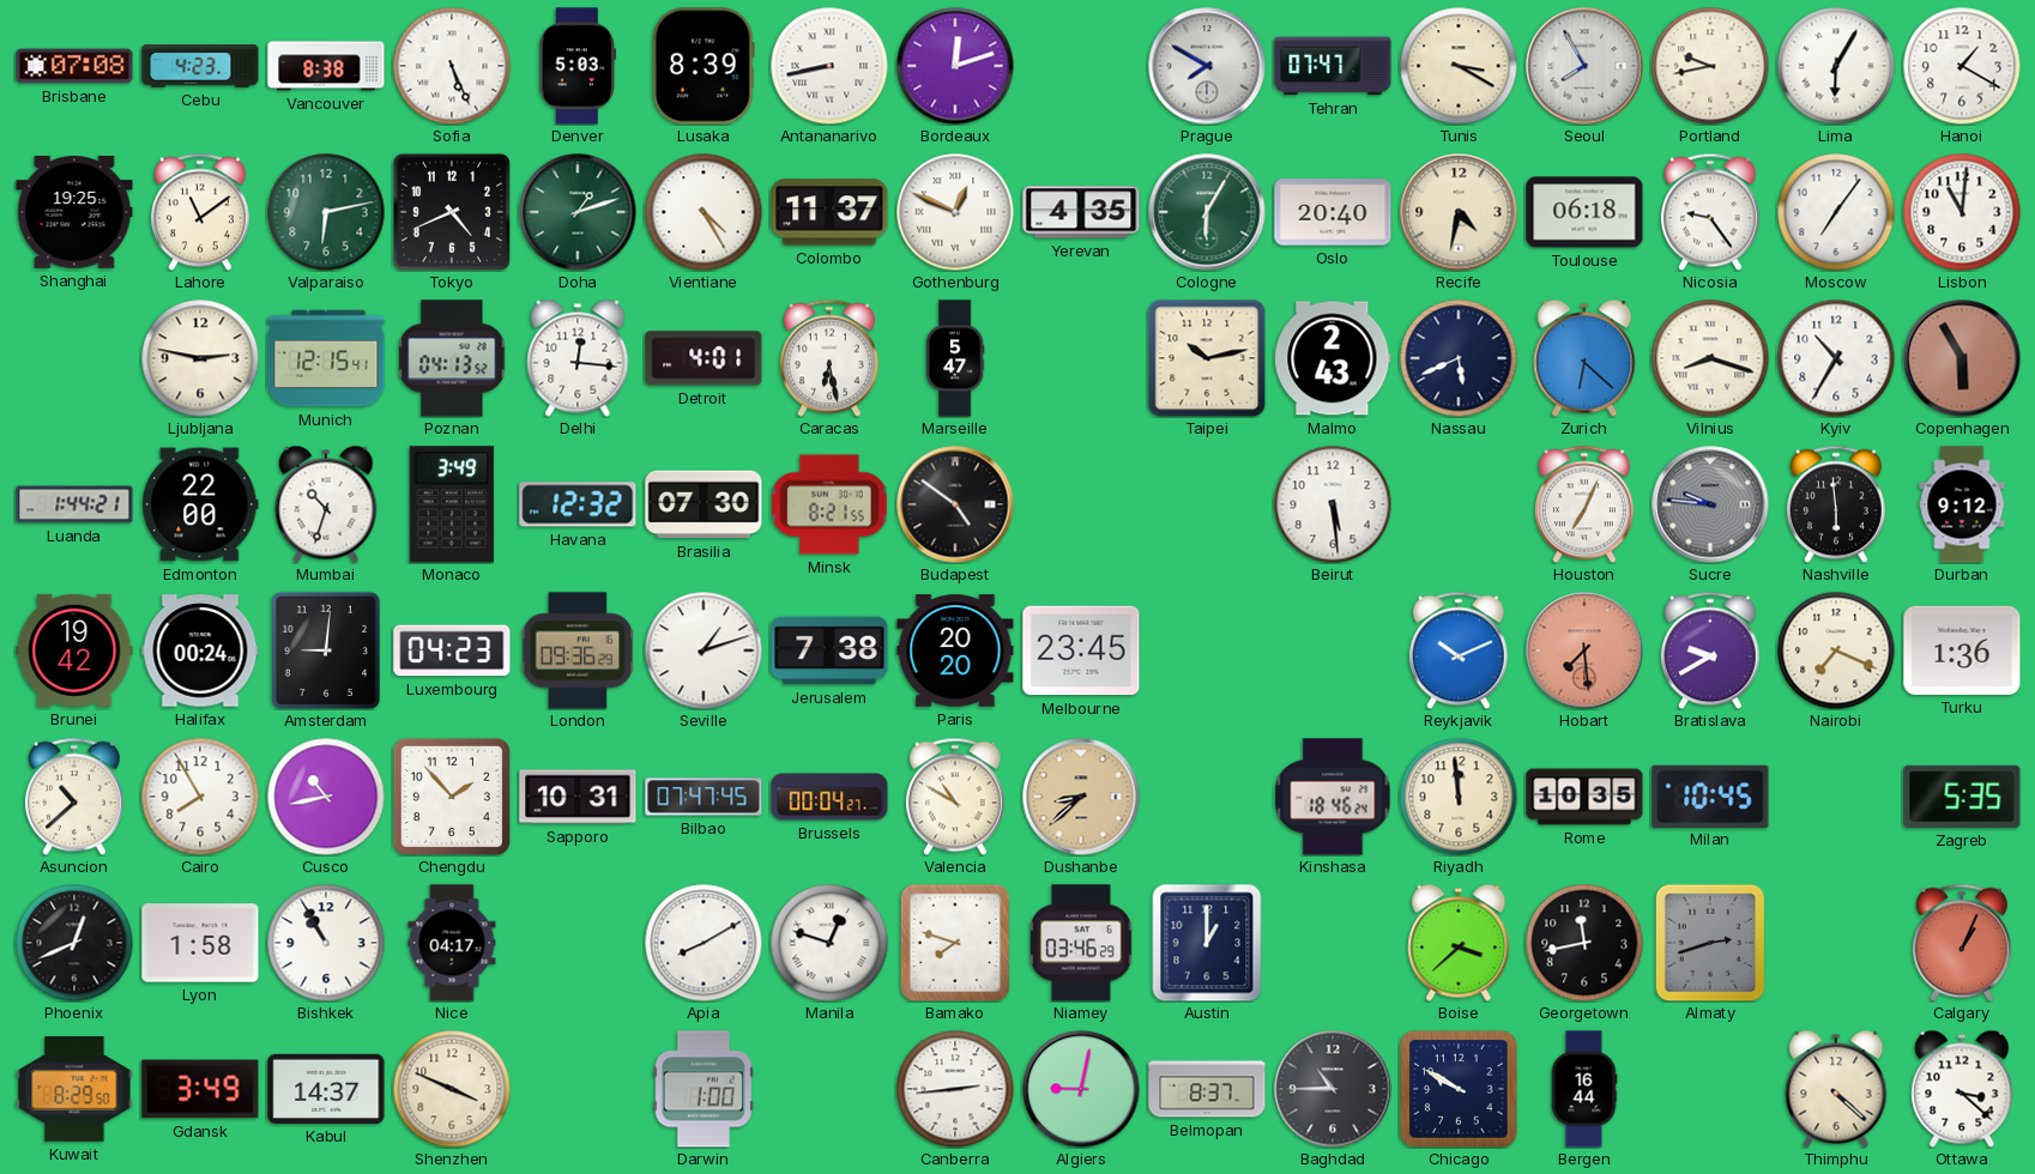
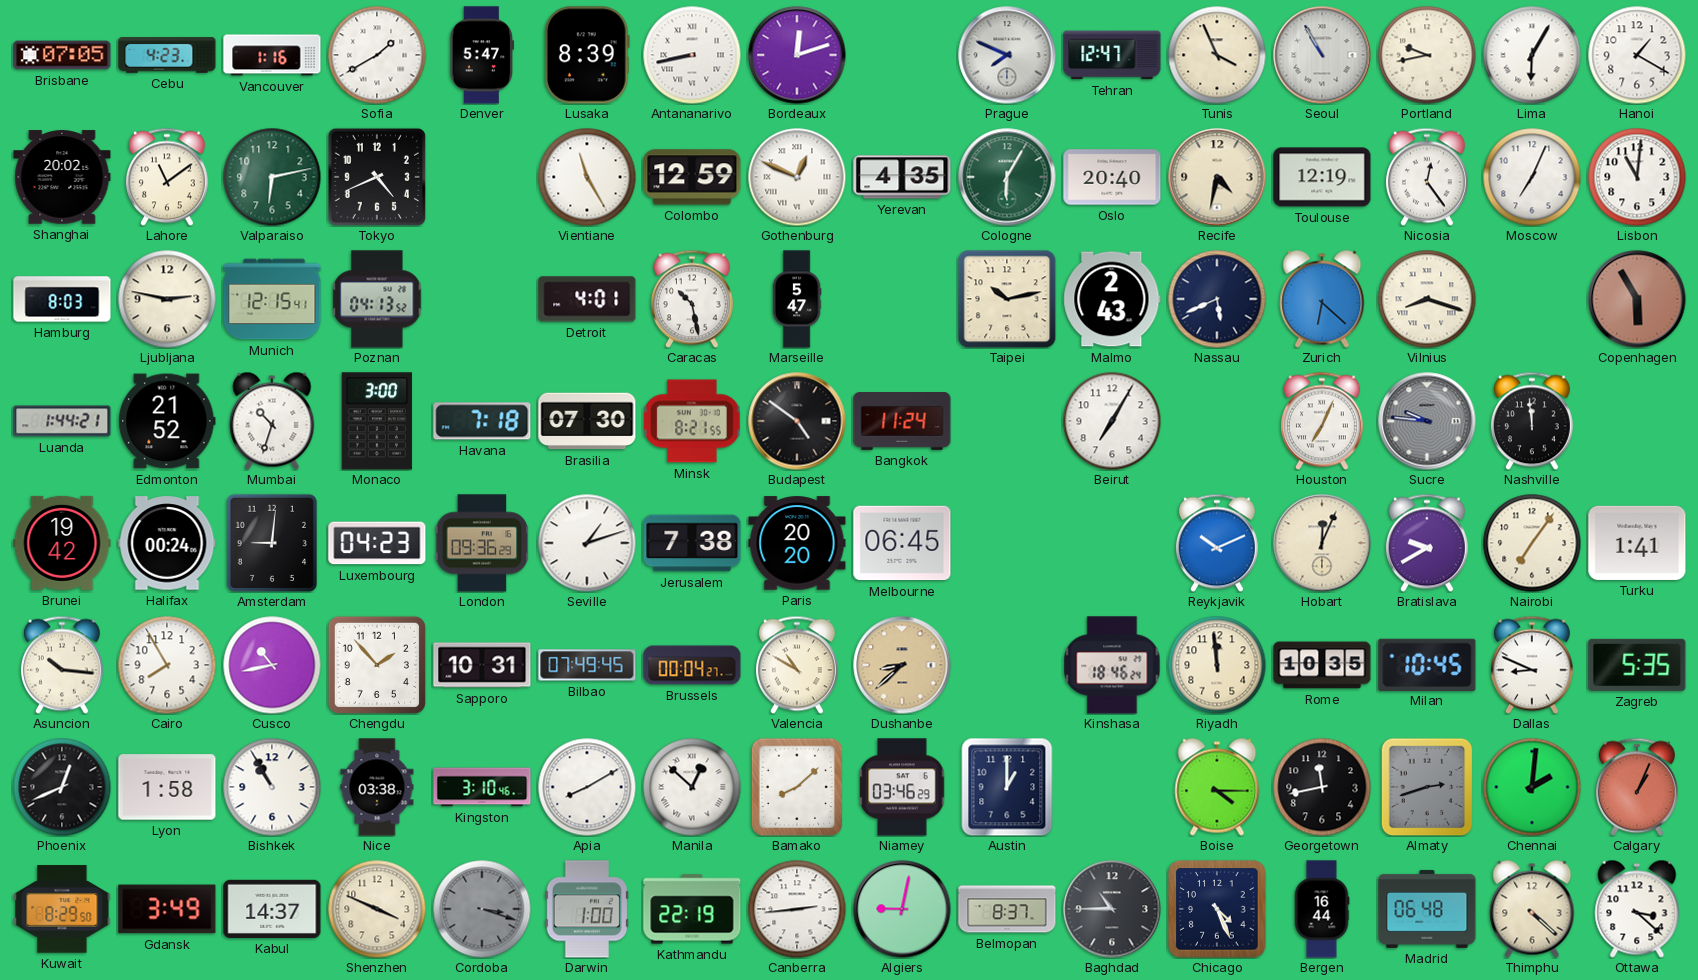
Brisbane: 07:08 -> 07:05 (62, 55)
Vancouver: 8:38 -> 1:16 (272, 55)
Sofia: 5:26 -> 1:40 (377, 55)
Denver: 5:03 -> 5:47 (482, 55)
Prague: 7:50 -> 7:49 (1007, 55)
Tehran: 07:47 -> 12:47 (1112, 55)
Tunis: 3:20 -> 3:56 (1217, 55)
Seoul: 7:55 -> 10:55 (1322, 55)
Shanghai: 19:25 -> 20:02 (62, 177)
Doha: 1:12 -> none (578, 212)
Vientiane: 4:25 -> 11:25 (587, 177)
Colombo: 11:37 -> 12:59 (692, 177)
Toulouse: 06:18 -> 12:19 (1322, 177)
Nicosia: 9:24 -> 12:24 (1427, 177)
Moscow: 7:06 -> 7:04 (1532, 177)
Hamburg: none -> 8:03 (62, 299)
Delhi: 12:16 -> none (578, 358)
Caracas: 6:28 -> 10:28 (692, 299)
Kyiv: 10:35 -> none (1836, 358)
Edmonton: 22:00 -> 21:52 (167, 421)
Monaco: 3:49 -> 3:00 (377, 421)
Havana: 12:32 -> 7:18 (482, 421)
Bangkok: none -> 11:24 (902, 422)
Beirut: 5:29 -> 7:05 (1112, 421)
Nashville: 5:59 -> 11:59 (1532, 421)
Durban: 9:12 -> none (1962, 504)
Melbourne: 23:45 -> 06:45 (902, 543)
Hobart: 7:29 -> 12:04 (1322, 543)
Hobart dial: salmon -> cream (1322, 543)
Nairobi: 7:19 -> 7:06 (1532, 543)
Turku: 1:36 -> 1:41 (1637, 543)
Asuncion: 10:38 -> 10:16 (62, 665)
Bilbao: 07:47 -> 07:49 (587, 665)
Dallas: none -> 8:49 (1532, 665)
Nice: 04:17 -> 03:38 (377, 787)
Kingston: none -> 3:10 (482, 787)
Manila: 12:48 -> 12:52 (692, 787)
Bamako: 7:48 -> 8:08 (797, 787)
Boise: 3:38 -> 4:15 (1217, 787)
Chennai: none -> 2:01 (1532, 787)
Cordoba: none -> 3:18 (482, 909)
Kathmandu: none -> 22:19 (692, 909)
Chicago: 9:50 -> 4:26 (1217, 909)
Madrid: none -> 06:48 (1427, 909)
